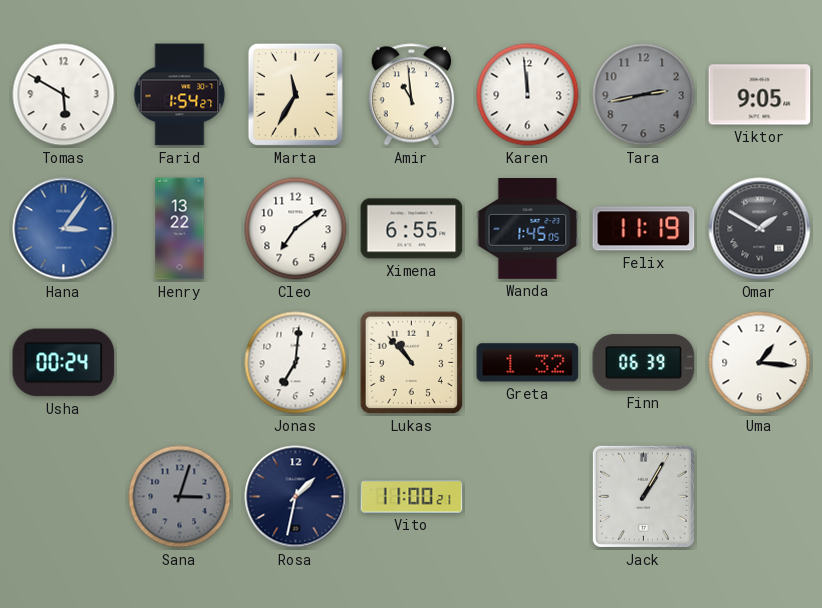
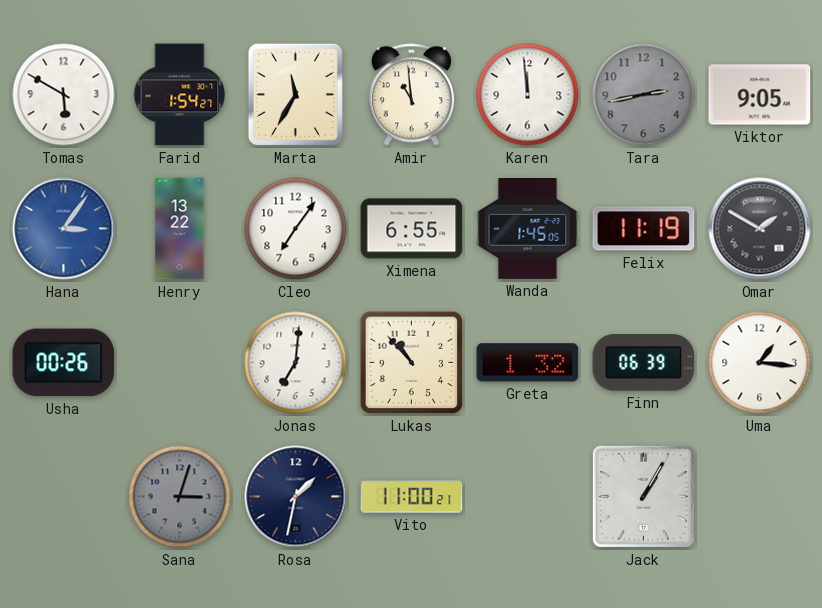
Cleo: 7:09 -> 7:06 (296, 229)
Usha: 00:24 -> 00:26 (64, 363)
